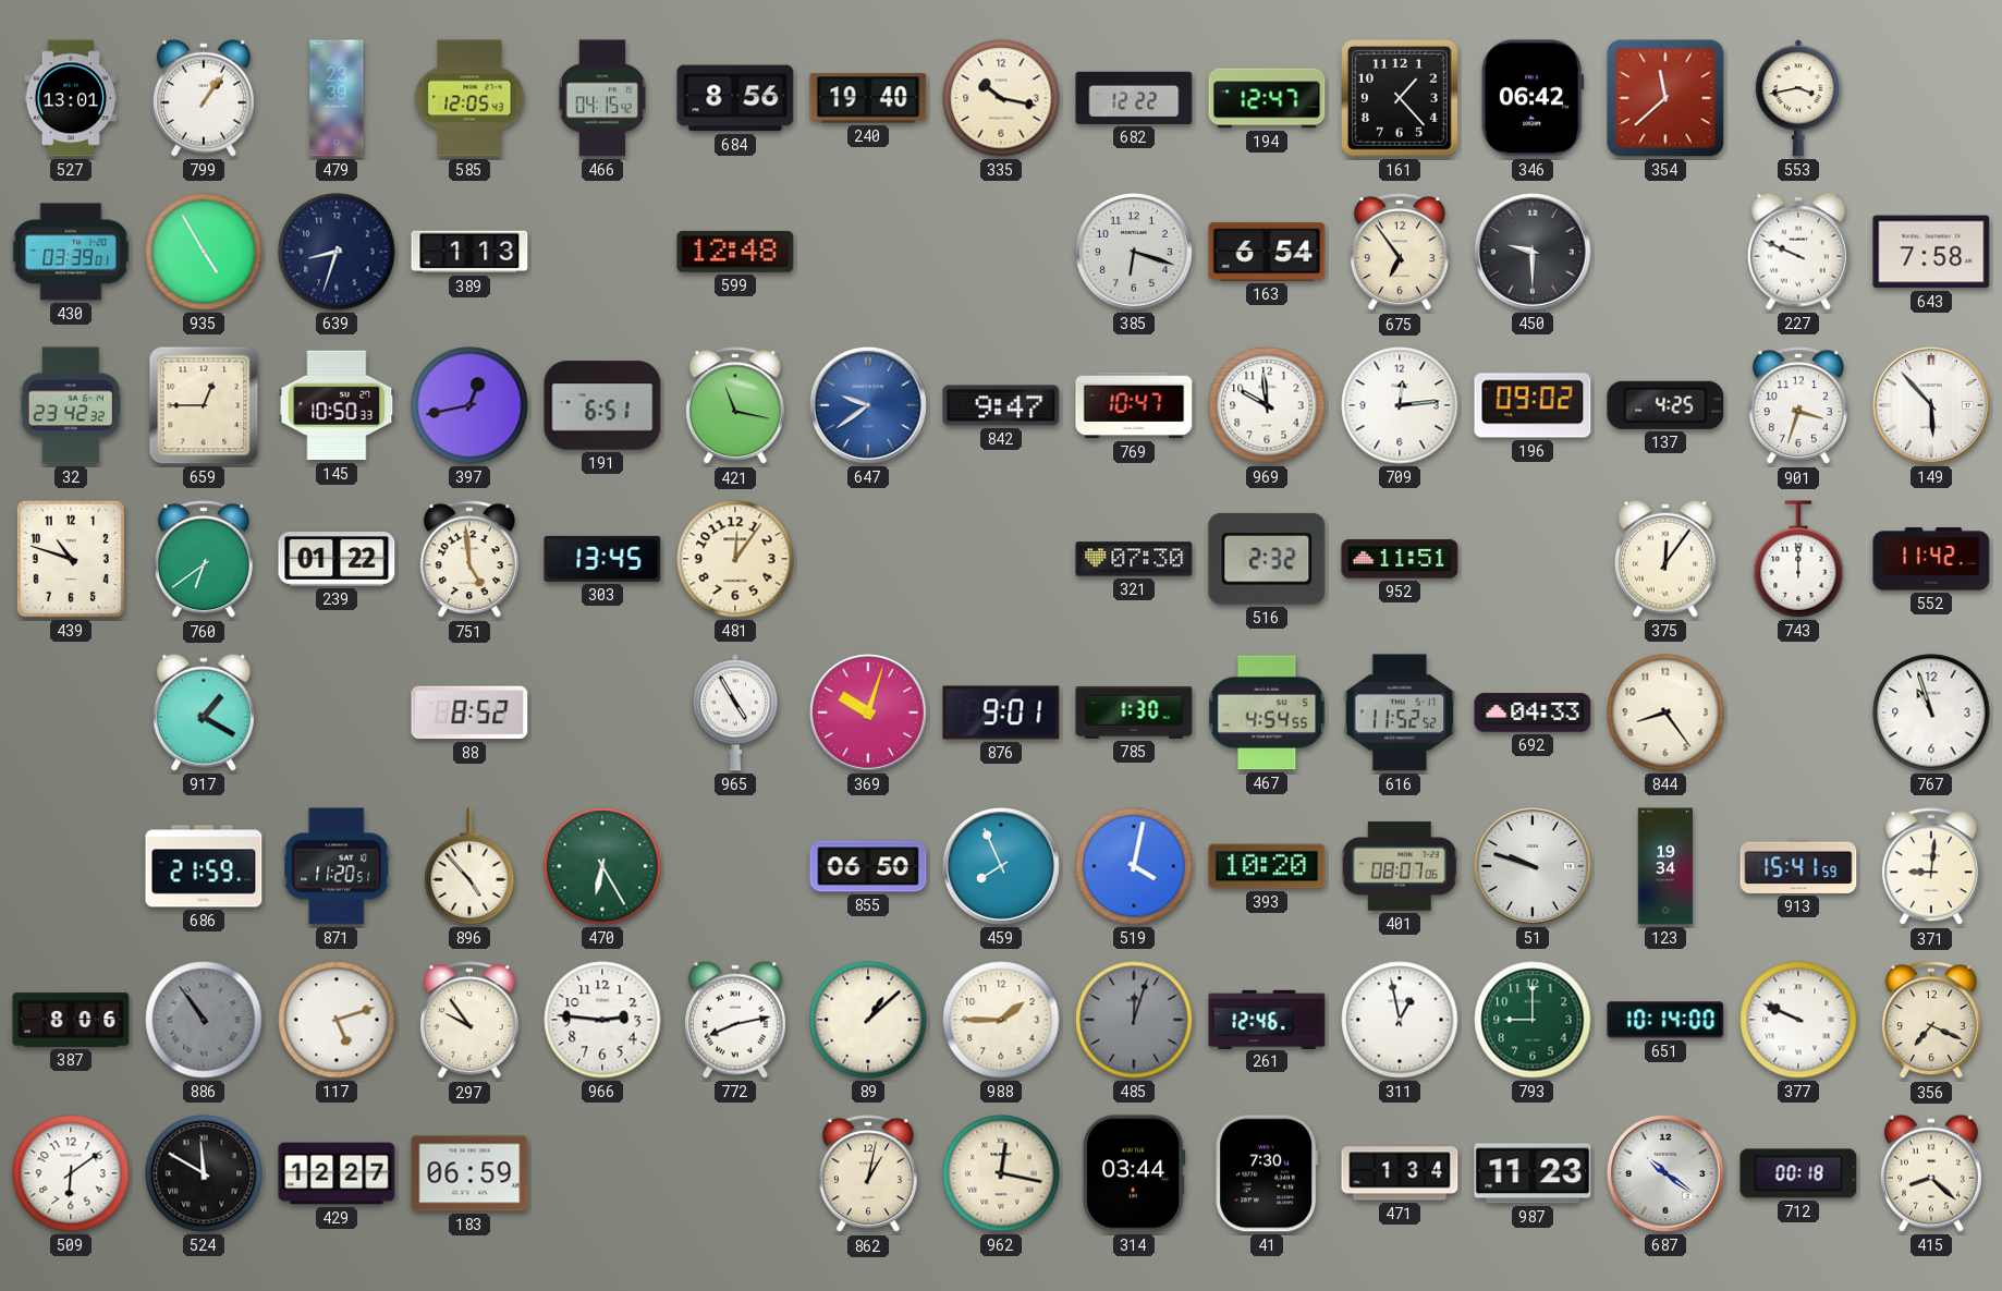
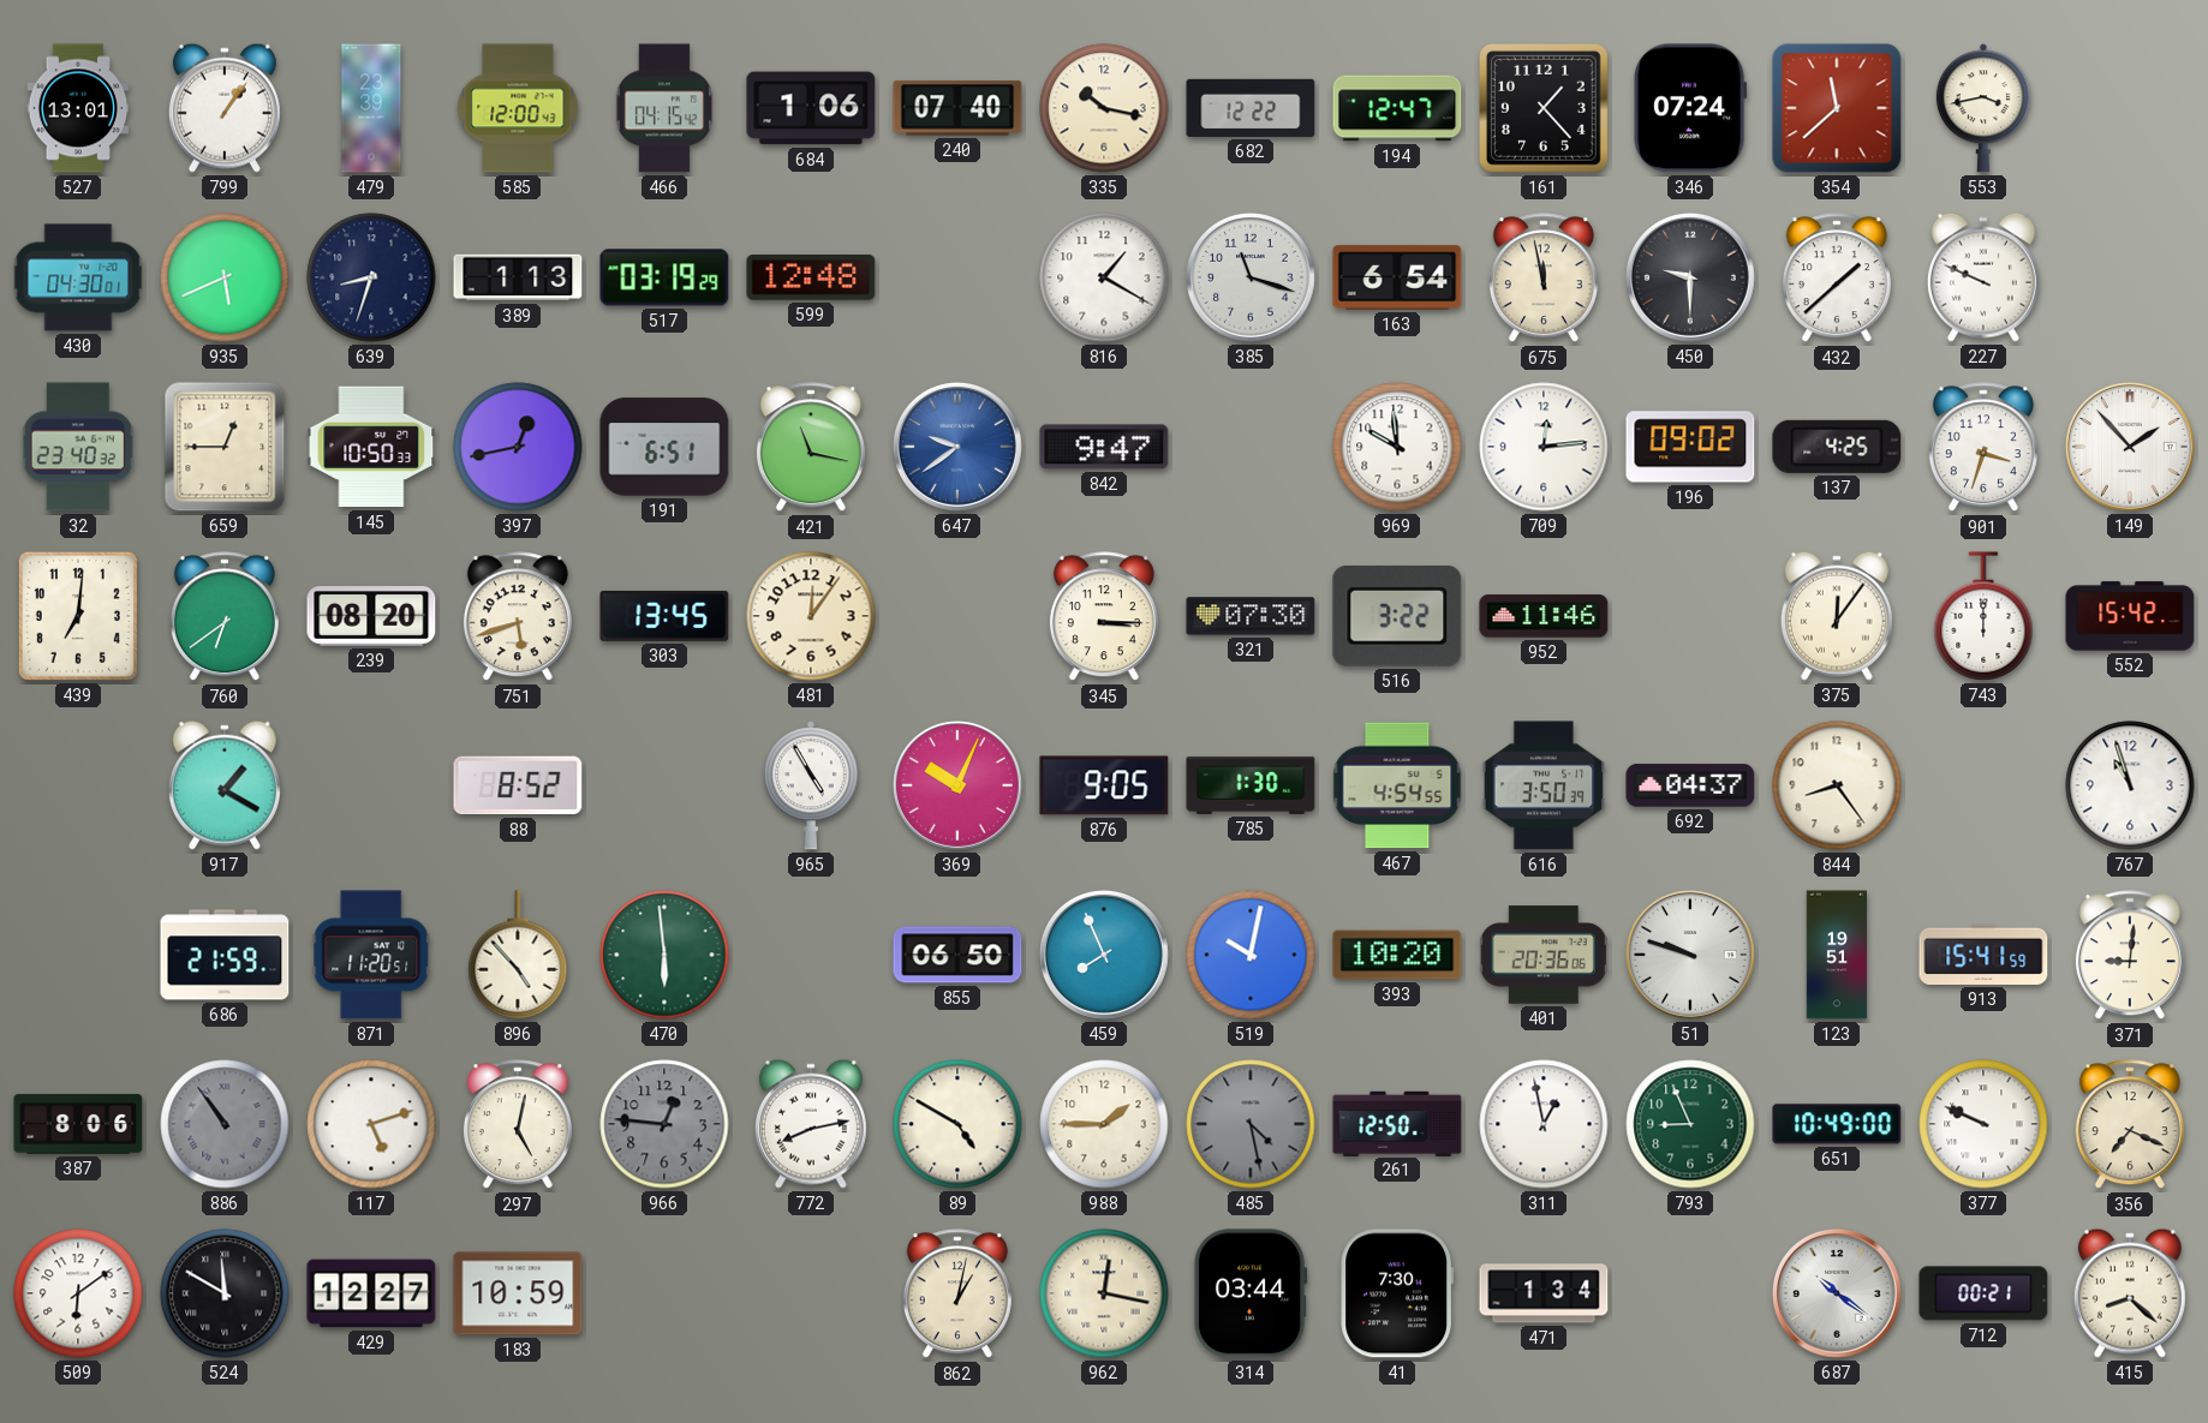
585: 12:05 -> 12:00 (518, 108)
684: 8:56 -> 1:06 (811, 108)
240: 19:40 -> 07:40 (957, 108)
346: 06:42 -> 07:24 (1690, 108)
430: 03:39 -> 04:30 (78, 277)
935: 4:55 -> 5:41 (225, 277)
517: none -> 03:19 (664, 277)
816: none -> 1:20 (1104, 277)
385: 6:18 -> 11:18 (1251, 277)
675: 6:54 -> 11:58 (1544, 279)
432: none -> 1:38 (1837, 279)
643: 7:58 -> none (1931, 252)
32: 23:42 -> 23:40 (78, 447)
769: 10:47 -> none (1134, 405)
149: 5:53 -> 1:53 (2130, 447)
439: 10:48 -> 7:01 (78, 616)
239: 01:22 -> 08:20 (371, 617)
751: 4:59 -> 5:42 (518, 617)
345: none -> 3:15 (1104, 617)
516: 2:32 -> 3:22 (1397, 616)
952: 11:51 -> 11:46 (1544, 616)
552: 11:42 -> 15:42 (2130, 616)
369: 10:03 -> 10:04 (957, 785)
876: 9:01 -> 9:05 (1104, 785)
616: 11:52 -> 3:50 (1544, 785)
692: 04:33 -> 04:37 (1690, 785)
470: 6:25 -> 5:59 (664, 955)
519: 4:02 -> 10:02 (1251, 955)
401: 08:07 -> 20:36 (1544, 955)
123: 19:34 -> 19:51 (1837, 955)
297: 9:54 -> 5:02 (518, 1125)
966: 2:46 -> 12:46 (664, 1124)
966 dial: white -> grey (664, 1124)
89: 1:08 -> 4:50 (957, 1124)
485: 12:03 -> 4:28 (1251, 1124)
261: 12:46 -> 12:50 (1397, 1123)
793: 9:00 -> 8:56 (1690, 1124)
651: 10:14 -> 10:49 (1837, 1124)
183: 06:59 -> 10:59 (518, 1293)
987: 11:23 -> none (1533, 1173)
712: 00:18 -> 00:21 (1983, 1293)
